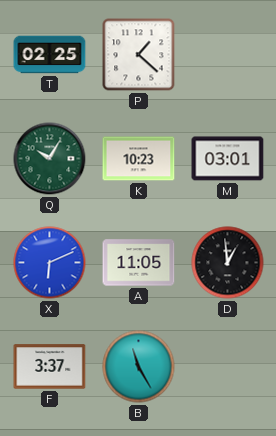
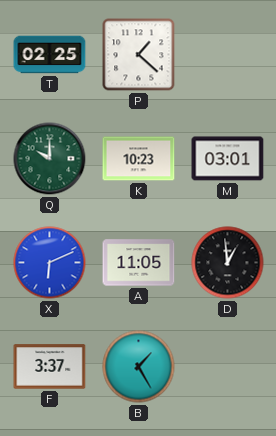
Q: 10:05 -> 10:00 (50, 159)
B: 11:25 -> 1:25 (139, 367)
